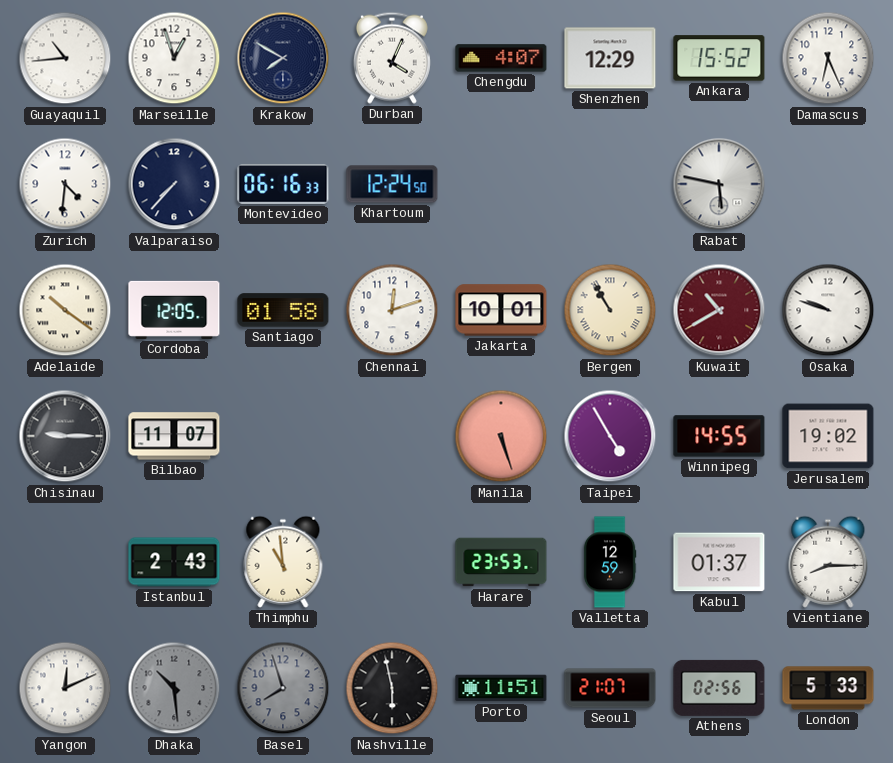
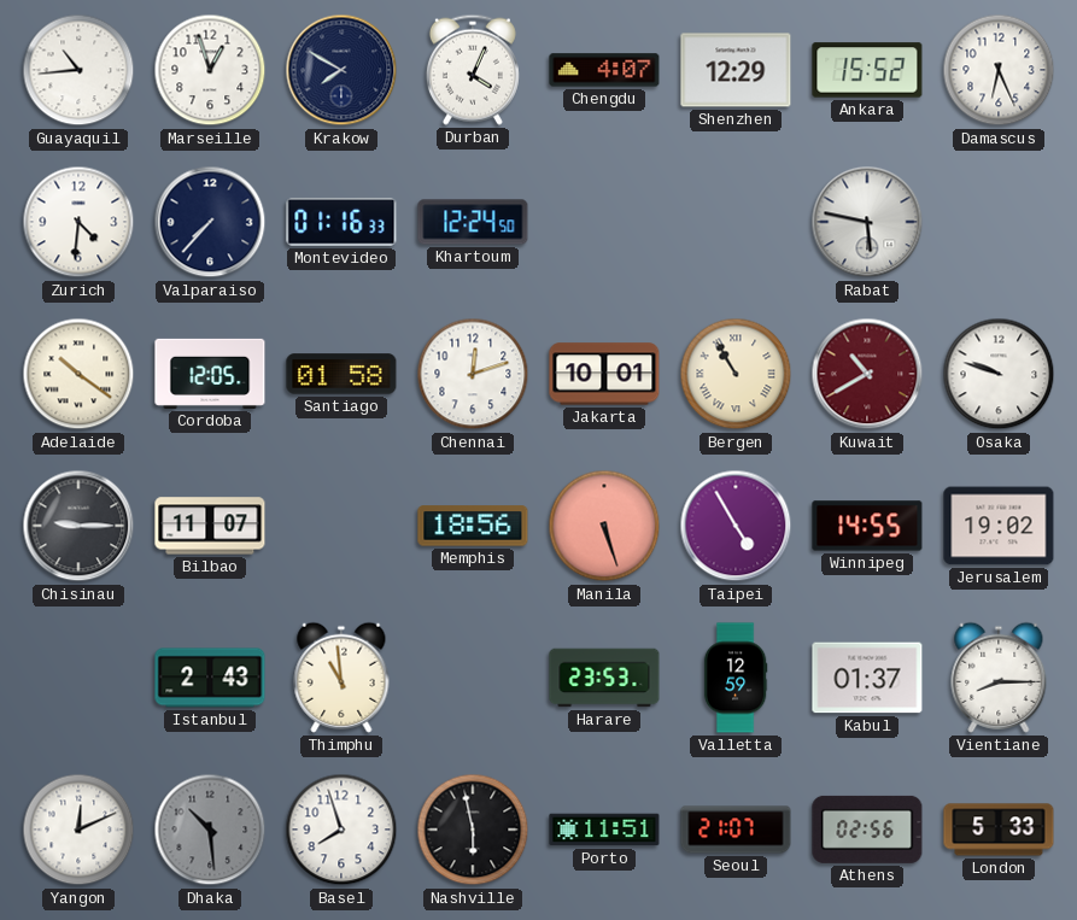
Montevideo: 06:16 -> 01:16 (341, 223)
Memphis: none -> 18:56 (473, 526)
Basel dial: grey -> white (341, 830)
